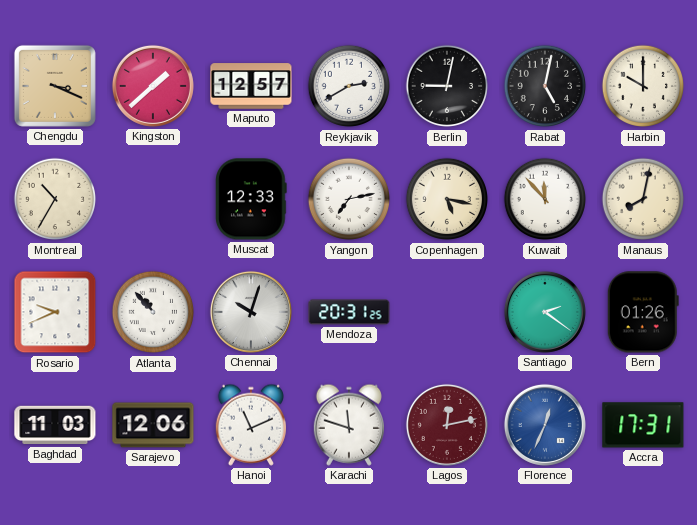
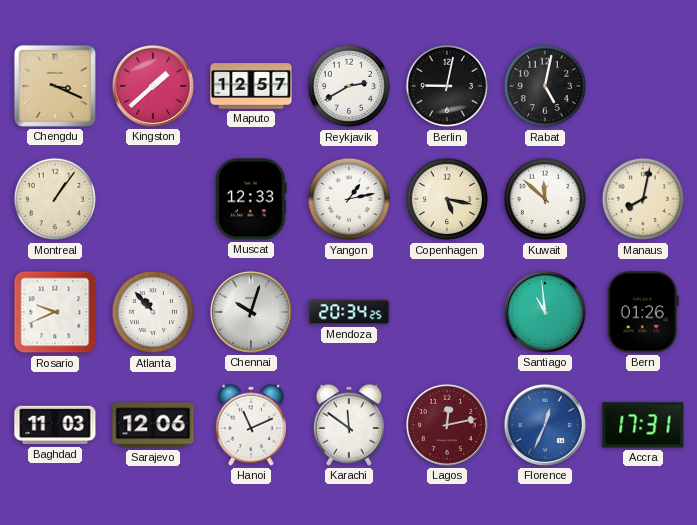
Harbin: 10:00 -> none (643, 86)
Montreal: 10:35 -> 1:06 (55, 199)
Yangon: 7:13 -> 1:13 (349, 199)
Kuwait: 11:53 -> 11:52 (545, 199)
Mendoza: 20:31 -> 20:34 (349, 312)
Santiago: 2:21 -> 10:59 (545, 312)
Karachi: 11:48 -> 11:51 (348, 425)
